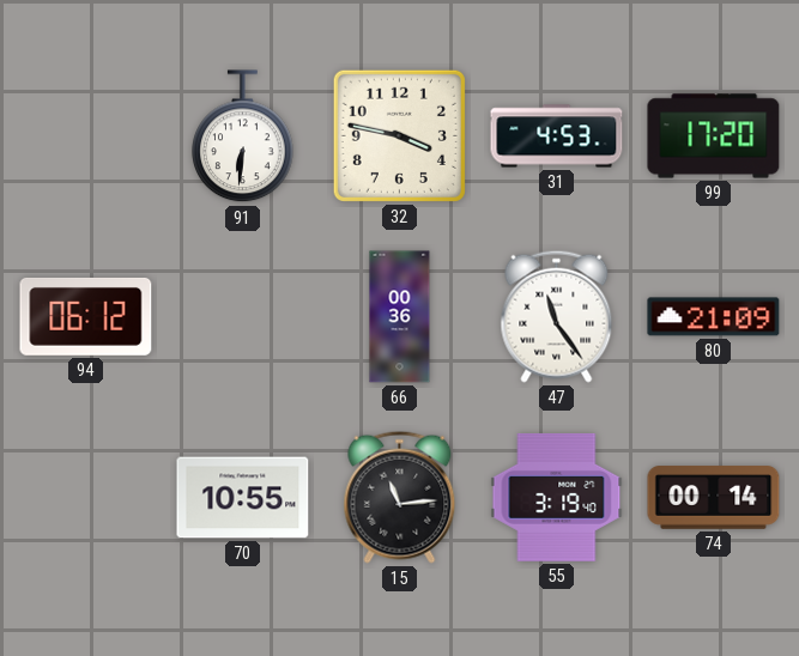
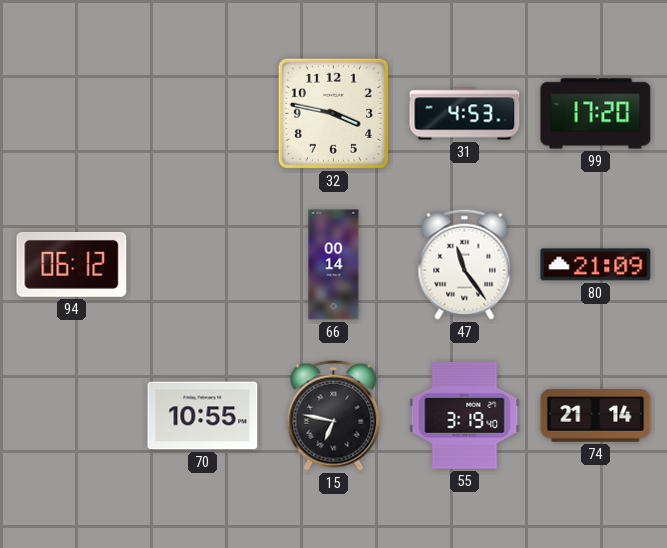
91: 6:31 -> none (243, 136)
66: 00:36 -> 00:14 (334, 265)
15: 11:14 -> 6:47 (334, 415)
74: 00:14 -> 21:14 (596, 416)
